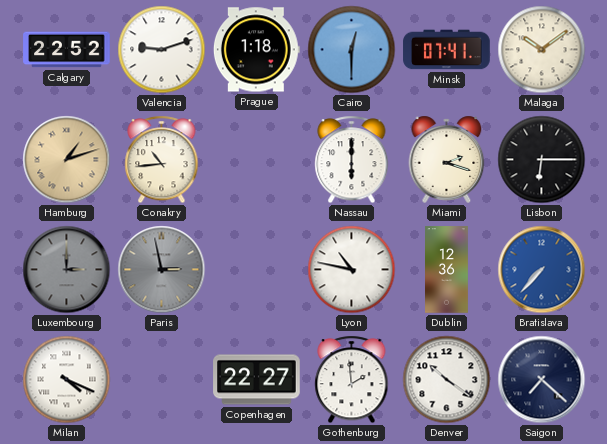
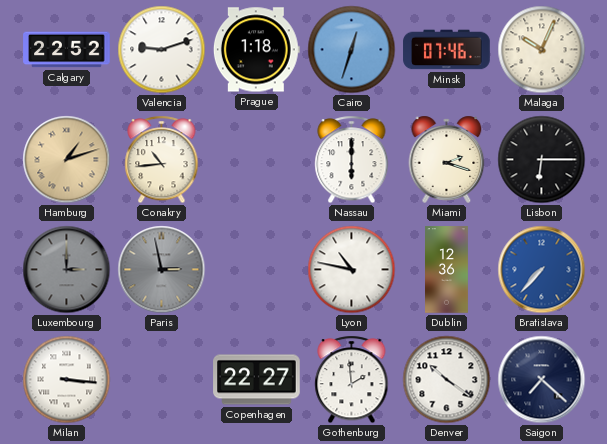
Cairo: 12:30 -> 12:33 (352, 50)
Minsk: 07:41 -> 07:46 (447, 50)
Malaga: 10:09 -> 10:04 (542, 50)
Milan: 4:19 -> 3:16 (67, 380)
